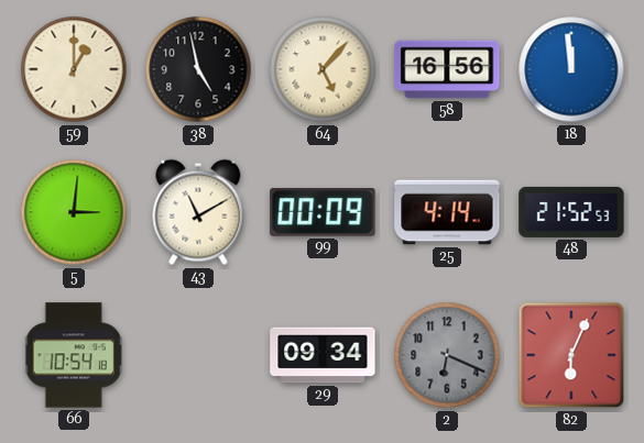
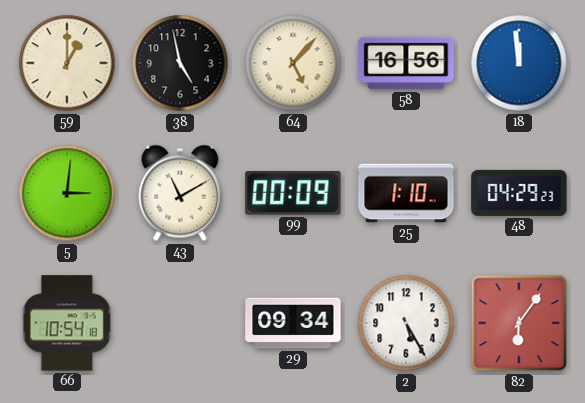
25: 4:14 -> 1:10 (406, 193)
48: 21:52 -> 04:29 (519, 193)
2: 6:19 -> 5:25 (406, 323)
2 dial: grey -> white (406, 323)
82: 6:04 -> 6:06 (519, 323)
